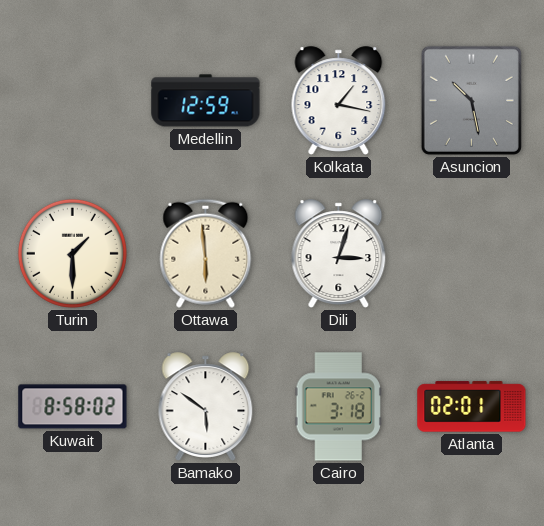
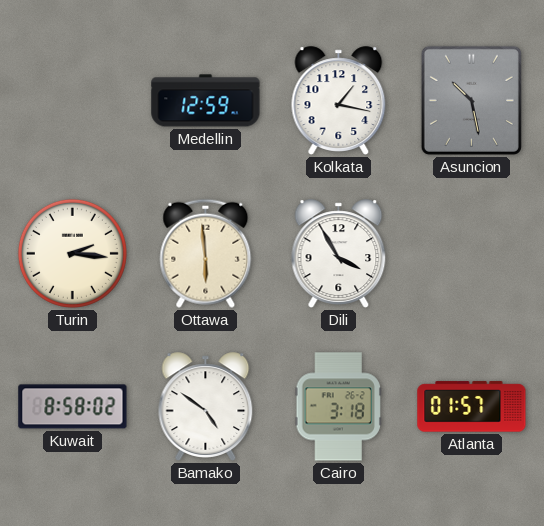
Turin: 1:30 -> 2:16 (72, 253)
Dili: 3:03 -> 3:55 (339, 254)
Bamako: 5:51 -> 4:51 (206, 407)
Atlanta: 02:01 -> 01:57 (472, 407)
